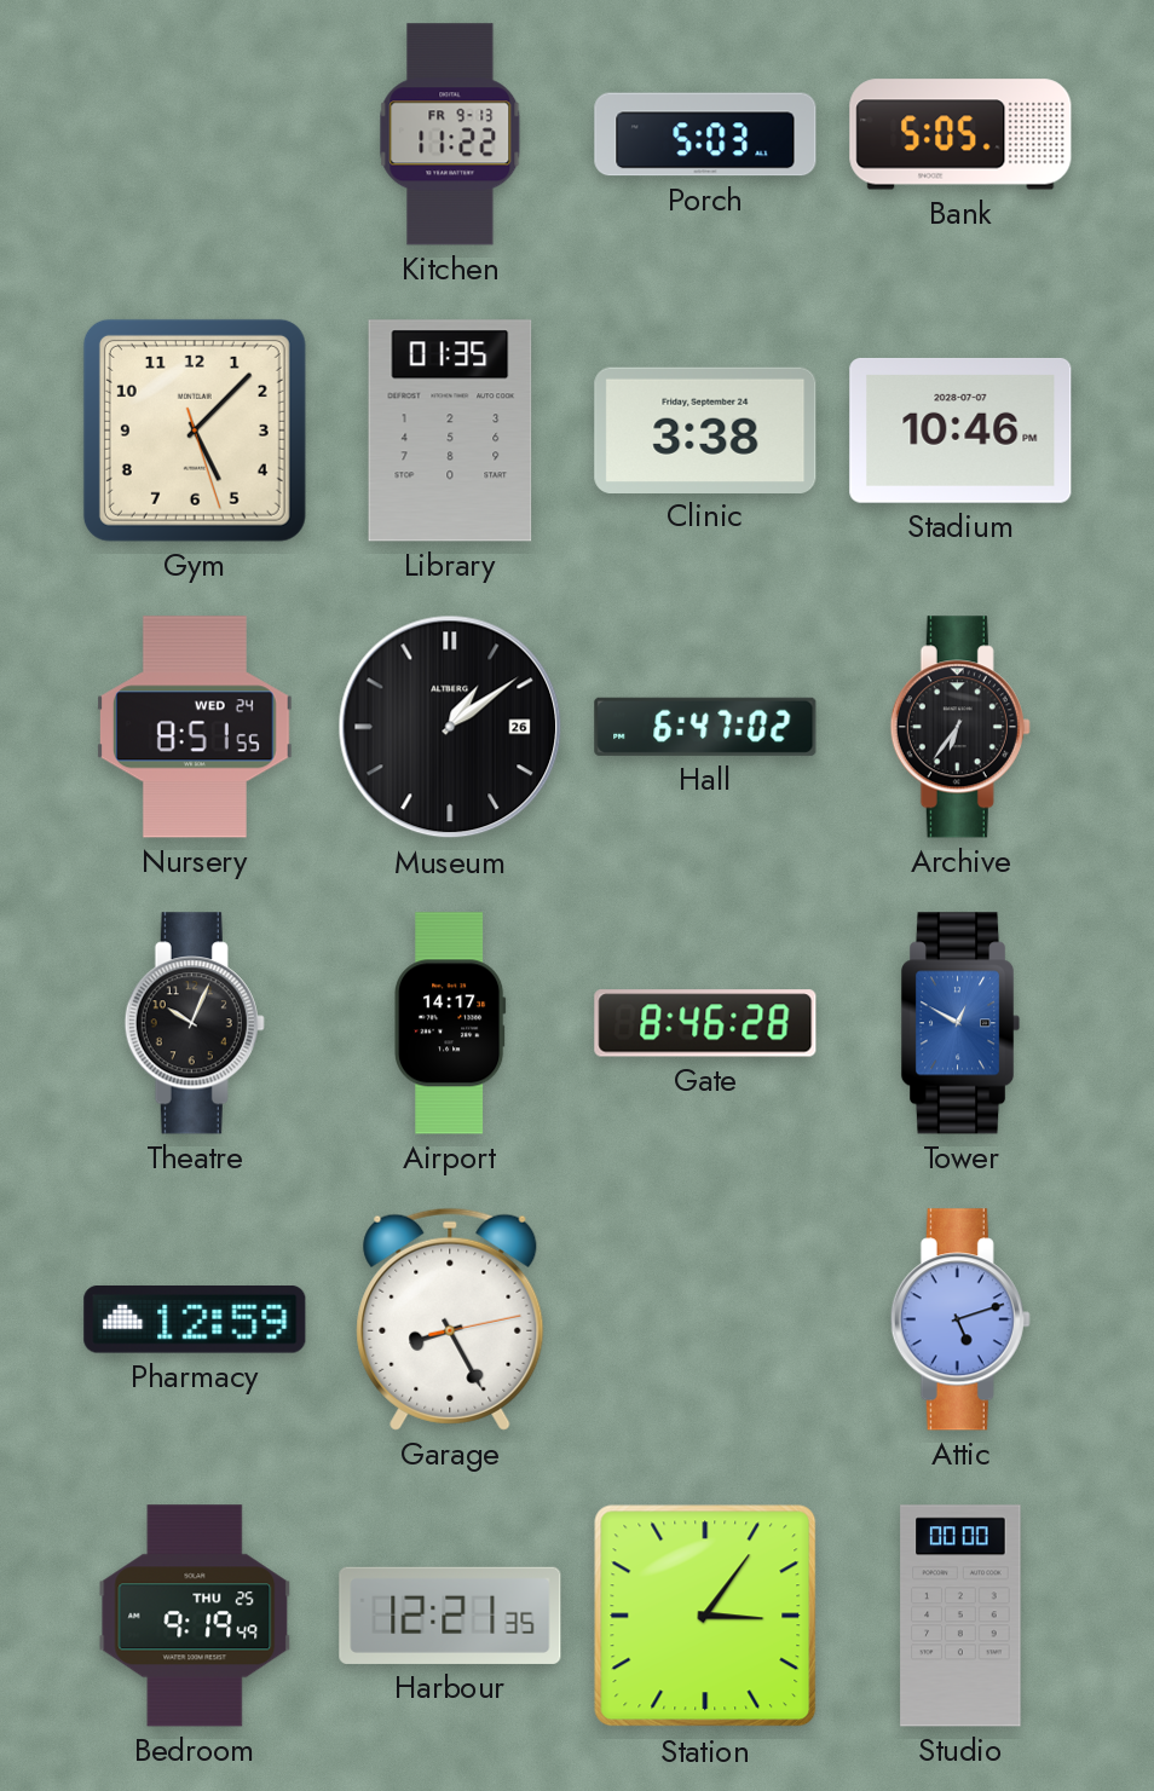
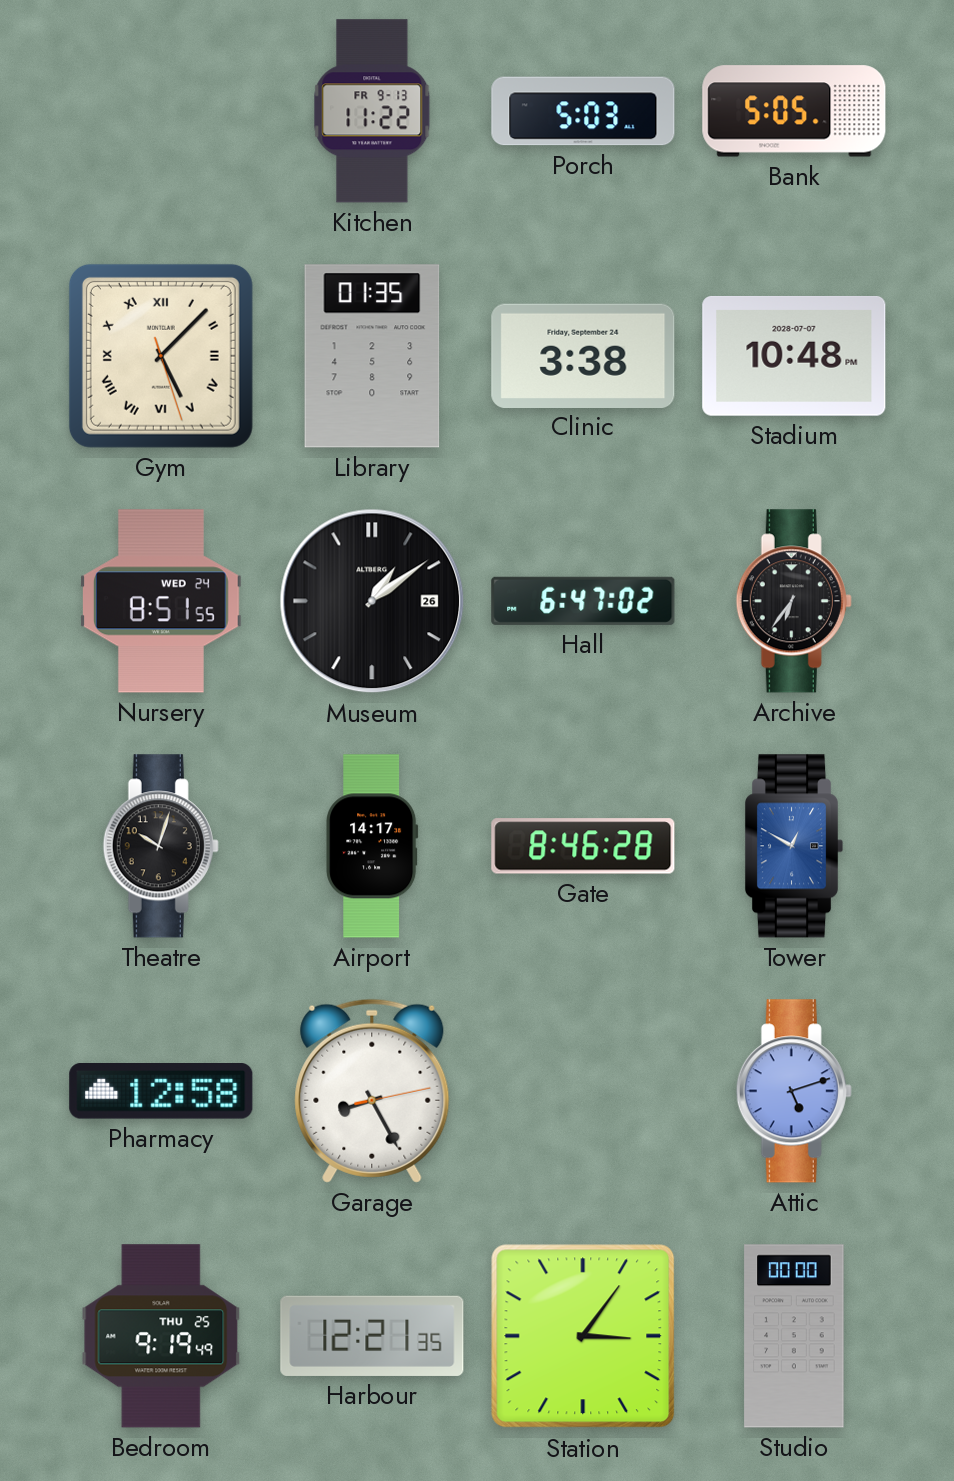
Gym numerals: Arabic -> Roman (161, 356)
Stadium: 10:46 -> 10:48 (794, 356)
Theatre: 10:04 -> 10:03 (161, 846)
Pharmacy: 12:59 -> 12:58 (161, 1092)
